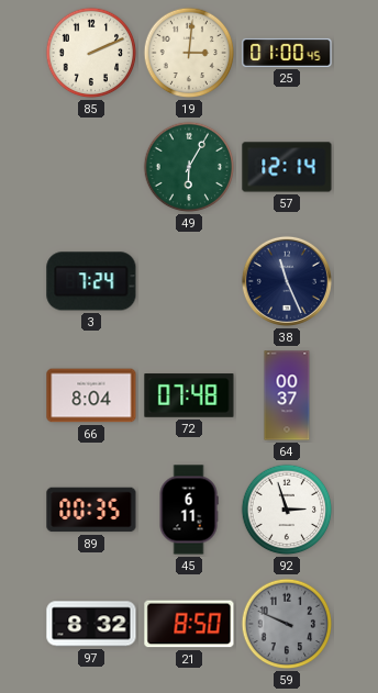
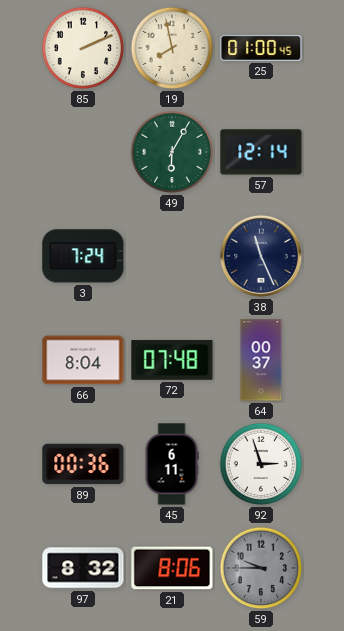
19: 3:01 -> 7:58 (172, 48)
89: 00:35 -> 00:36 (83, 464)
21: 8:50 -> 8:06 (172, 568)
59: 9:49 -> 9:45 (261, 568)
